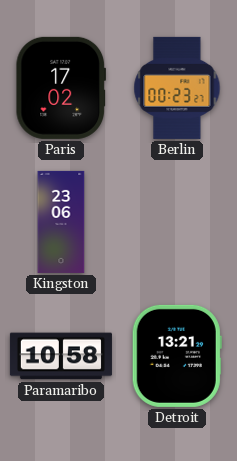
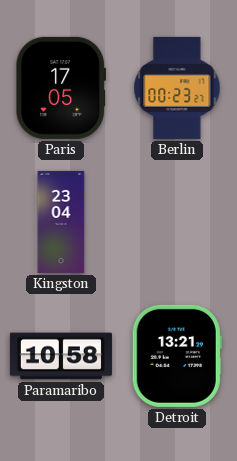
Paris: 17:02 -> 17:05 (60, 88)
Kingston: 23:06 -> 23:04 (61, 222)
